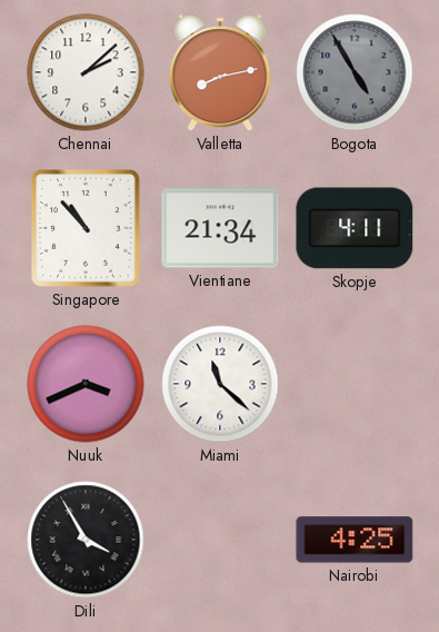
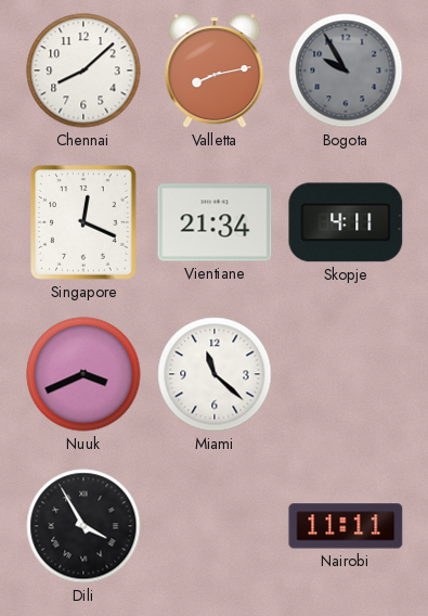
Chennai: 2:08 -> 8:08 (83, 70)
Bogota: 4:55 -> 9:55 (346, 70)
Singapore: 10:53 -> 12:19 (83, 222)
Nairobi: 4:25 -> 11:11 (346, 526)
